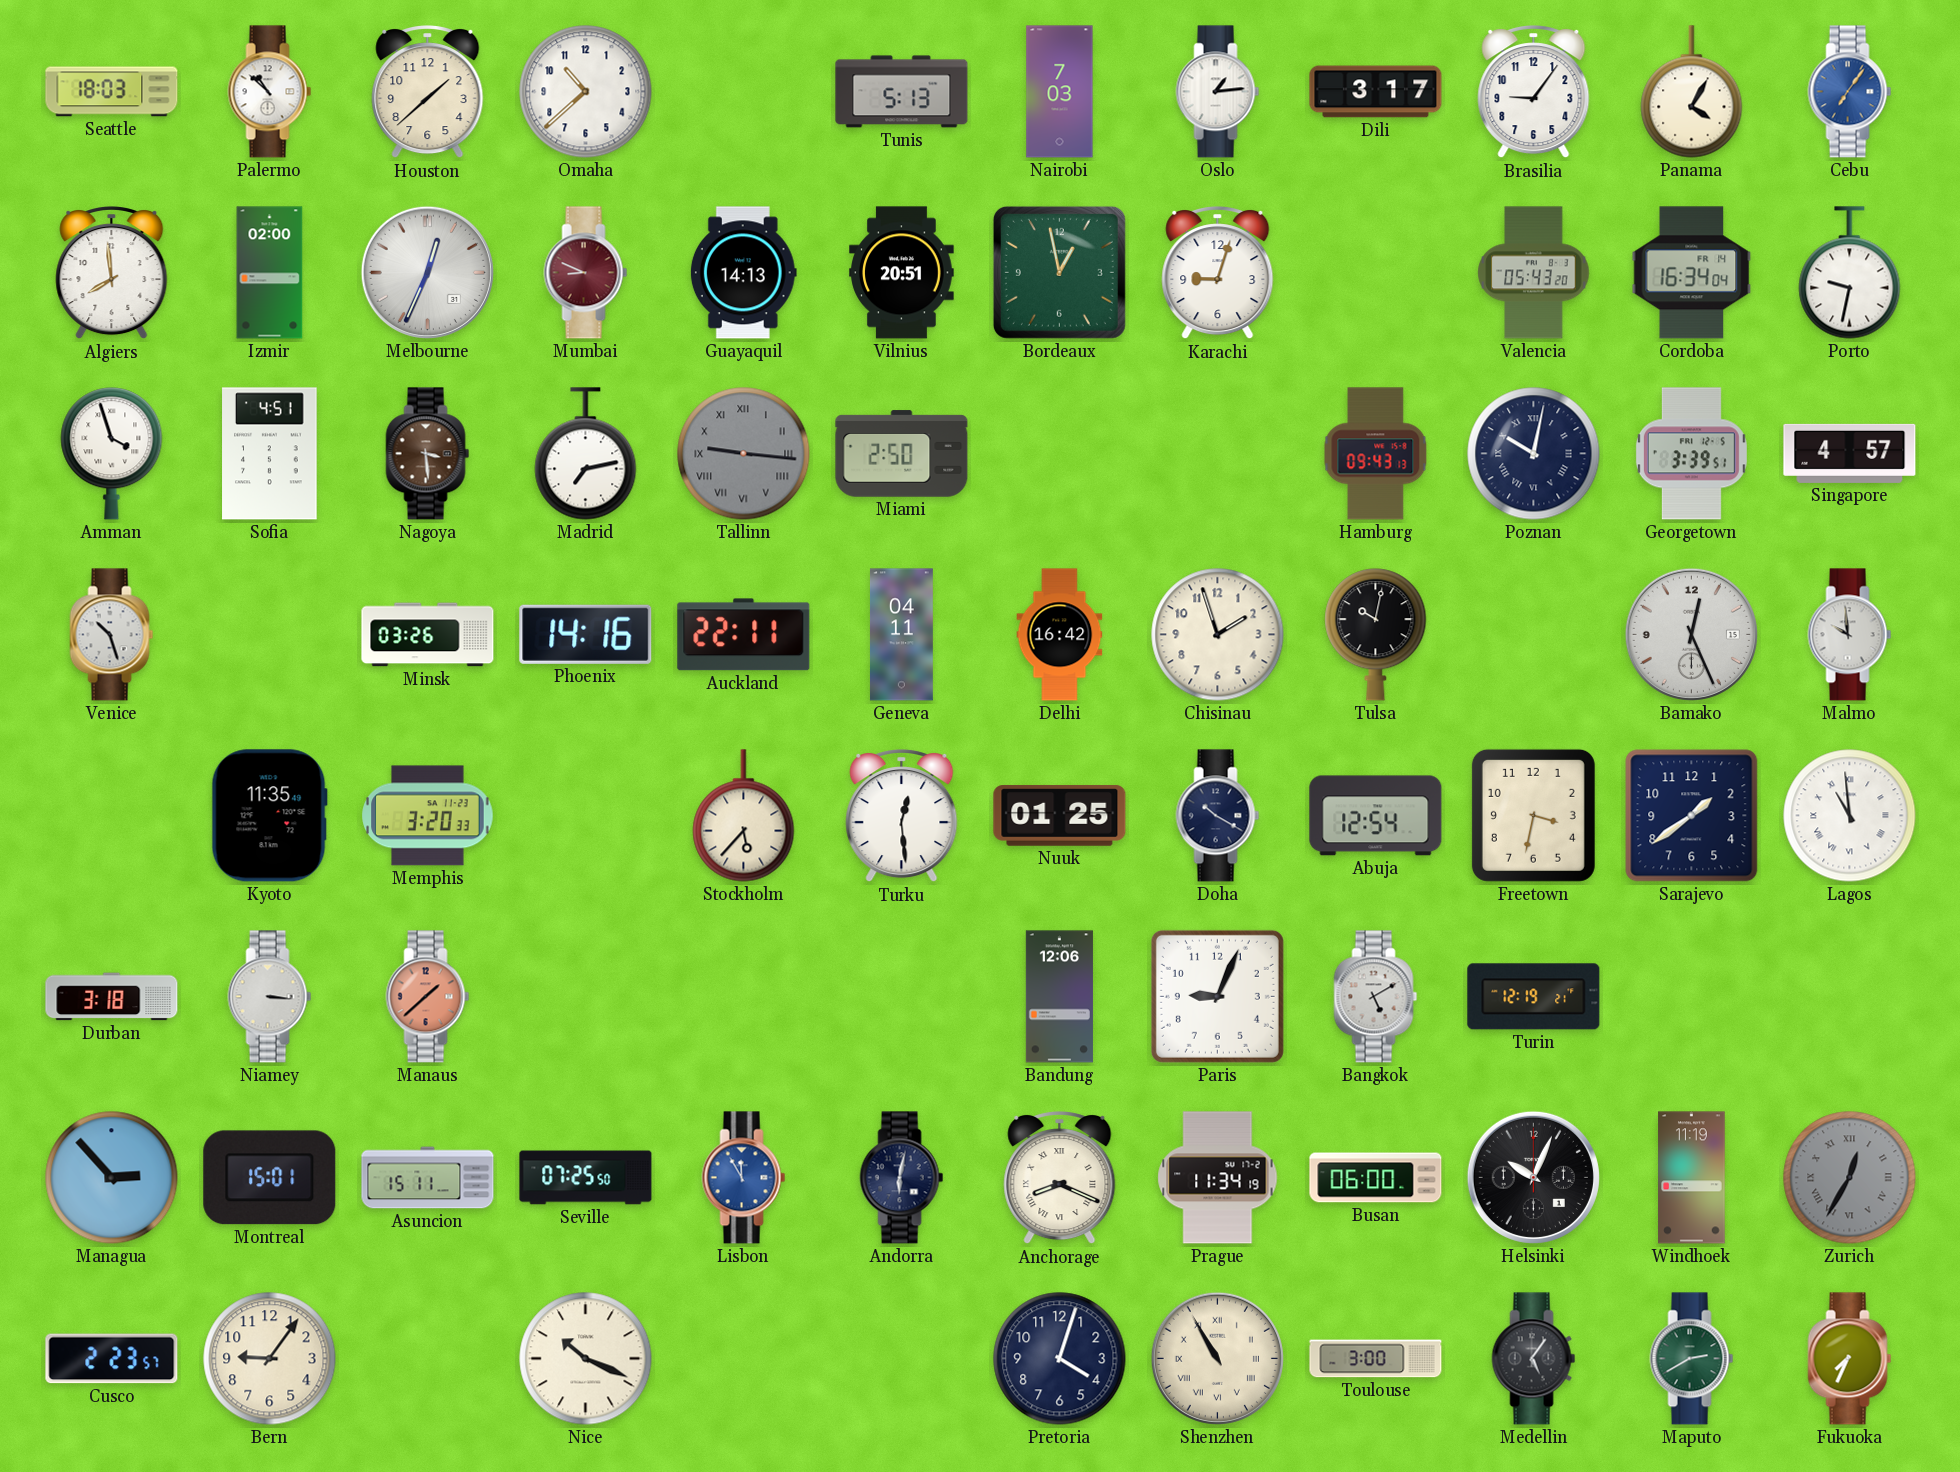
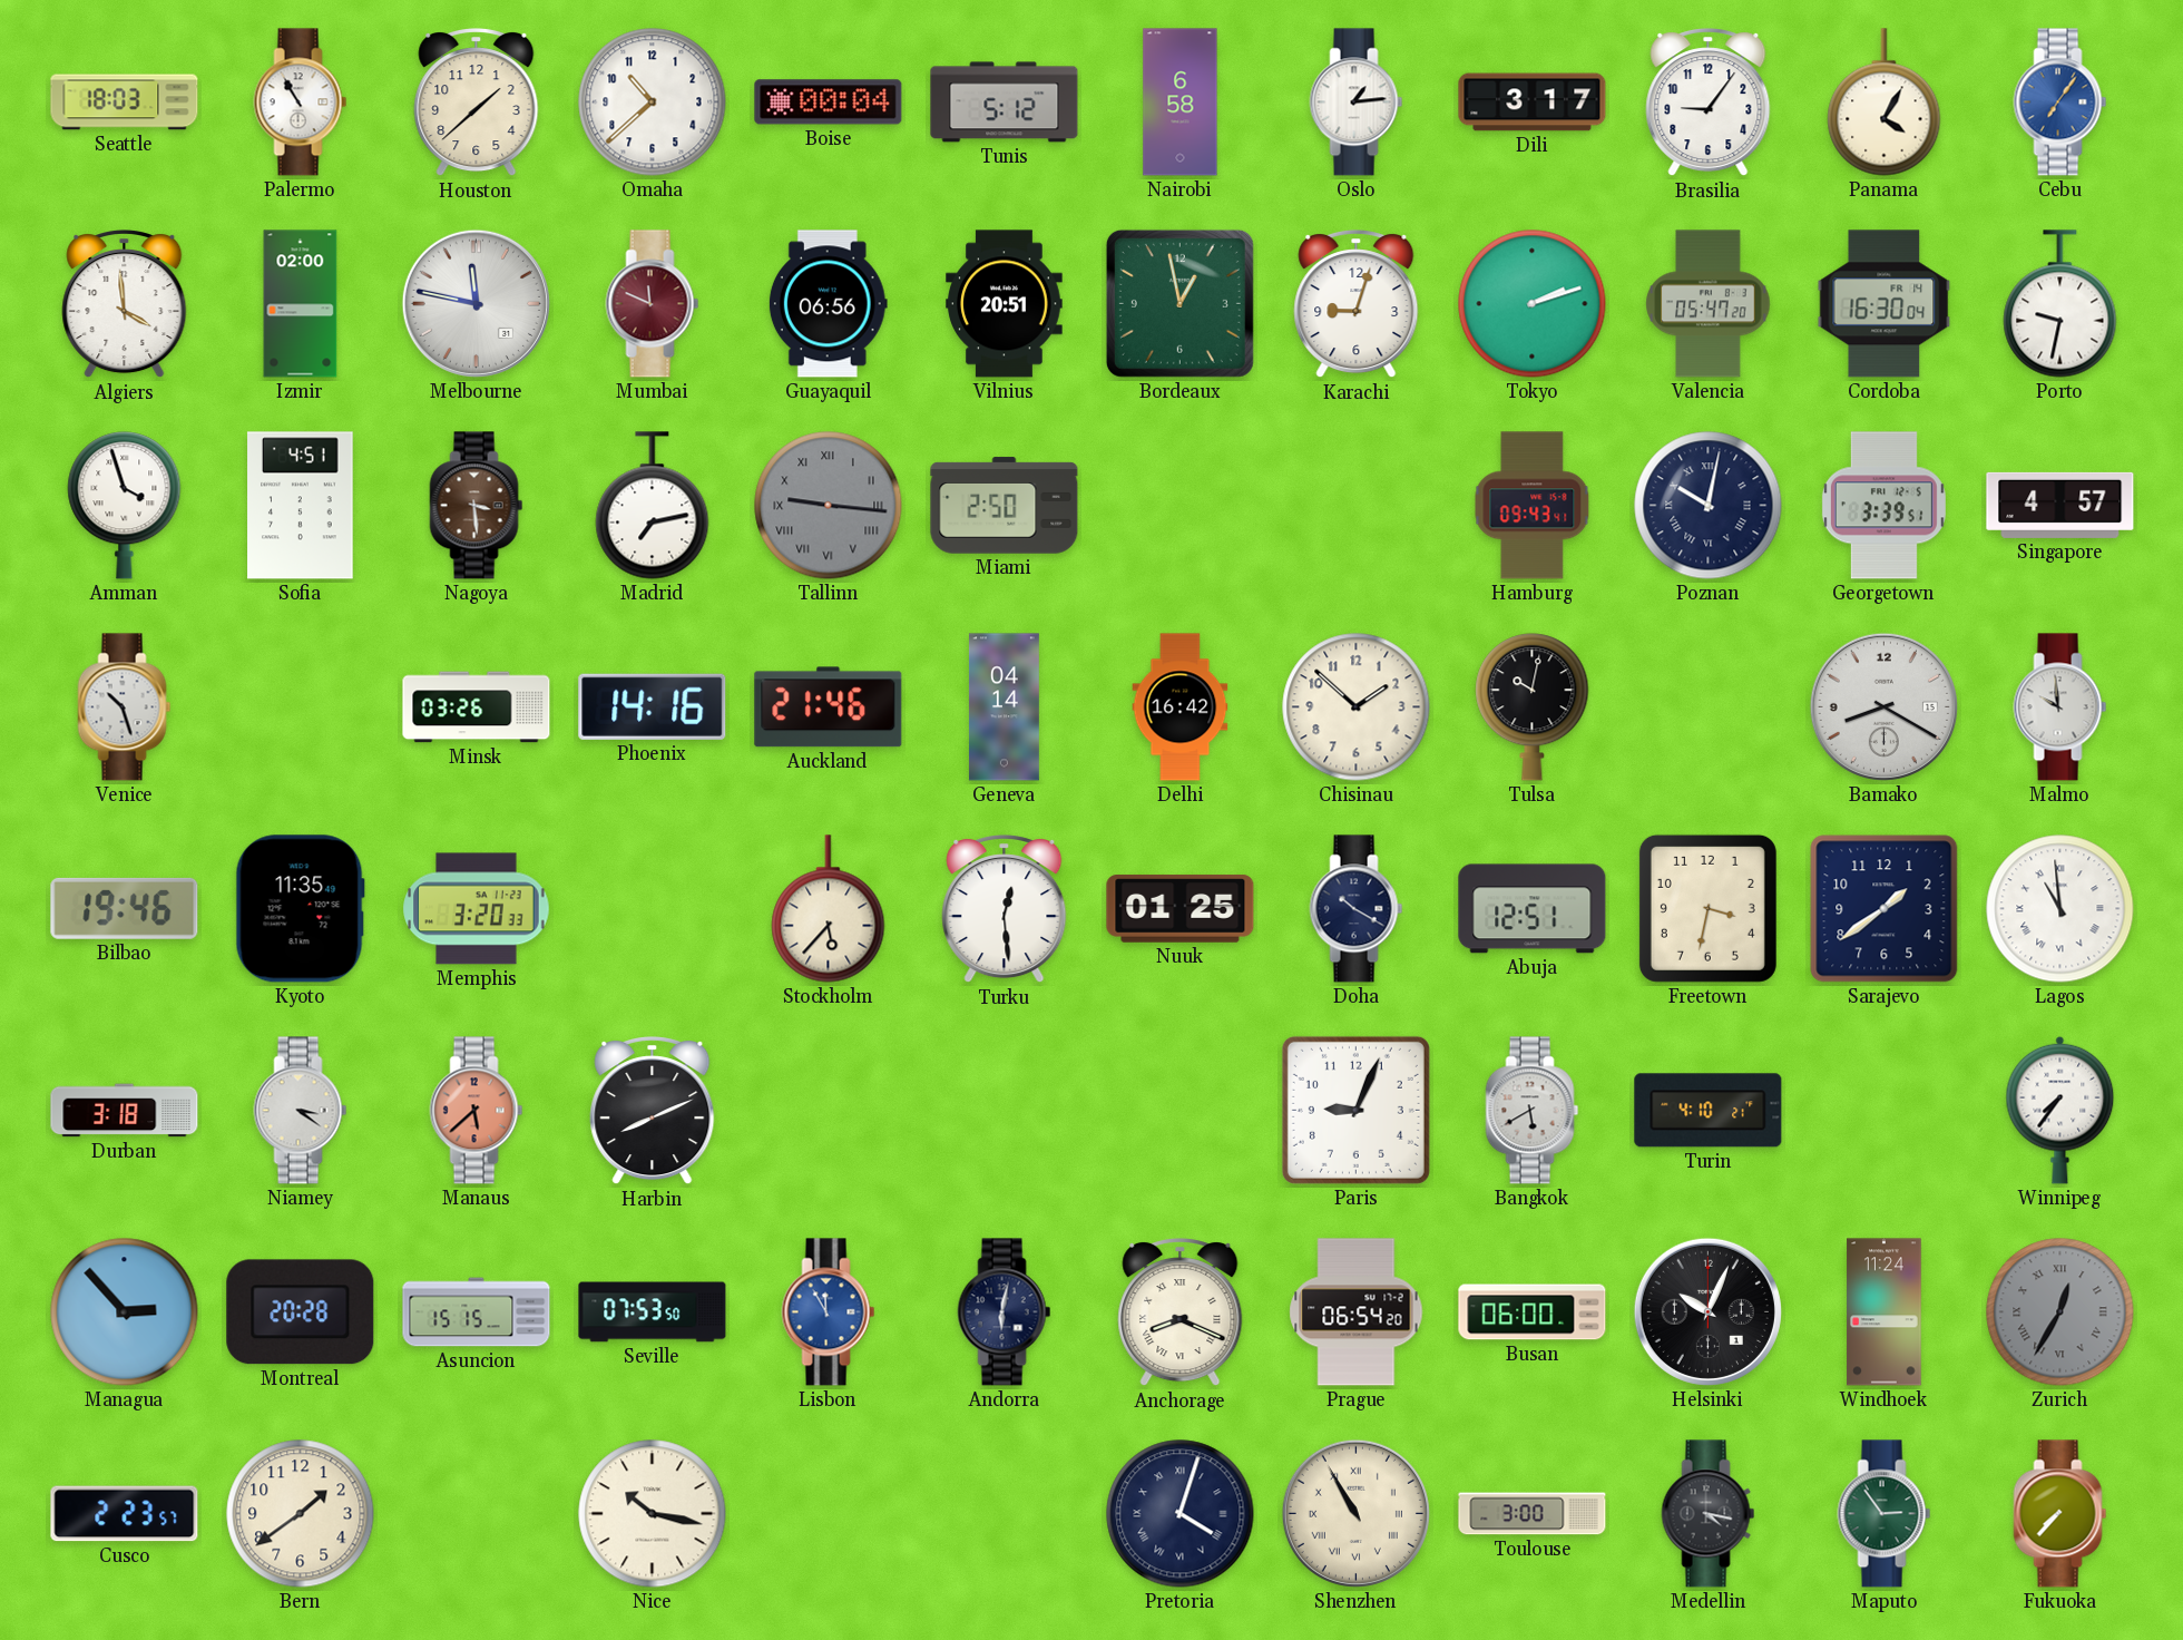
Palermo: 10:52 -> 10:55 (301, 102)
Boise: none -> 00:04 (829, 102)
Tunis: 5:13 -> 5:12 (1005, 102)
Nairobi: 7:03 -> 6:58 (1181, 102)
Algiers: 7:59 -> 3:59 (125, 305)
Melbourne: 12:34 -> 11:47 (476, 303)
Mumbai: 8:49 -> 11:49 (653, 304)
Guayaquil: 14:13 -> 06:56 (828, 304)
Tokyo: none -> 2:12 (1533, 304)
Valencia: 05:43 -> 05:47 (1709, 304)
Cordoba: 16:34 -> 16:30 (1885, 304)
Hamburg: 09:43:13 -> 09:43:41 (1533, 506)
Auckland: 22:11 -> 21:46 (829, 707)
Geneva: 04:11 -> 04:14 (1004, 707)
Chisinau: 1:57 -> 1:52 (1357, 707)
Bamako: 12:26 -> 8:20 (1883, 706)
Bilbao: none -> 19:46 (125, 908)
Abuja: 12:54 -> 12:51 (1533, 909)
Niamey: 3:16 -> 3:21 (301, 1111)
Manaus: 1:38 -> 5:38 (477, 1111)
Harbin: none -> 8:11 (653, 1112)
Bandung: 12:06 -> none (1059, 997)
Bangkok: 5:10 -> 5:40 (1533, 1111)
Turin: 12:19 -> 4:10 (1709, 1111)
Winnipeg: none -> 7:36 (2060, 1110)
Montreal: 15:01 -> 20:28 (301, 1312)
Asuncion: 15:11 -> 15:15 (477, 1312)
Seville: 07:25 -> 07:53 (653, 1312)
Prague: 11:34 -> 06:54 (1357, 1312)
Windhoek: 11:19 -> 11:24 (1885, 1312)
Bern: 9:06 -> 1:39 (301, 1514)
Nice: 10:19 -> 10:17 (653, 1514)
Pretoria numerals: Arabic -> Roman (1181, 1514)
Medellin: 5:06 -> 4:17 (1709, 1514)
Maputo: 2:40 -> 2:54 (1885, 1514)
Fukuoka: 7:34 -> 7:37 (2060, 1514)
